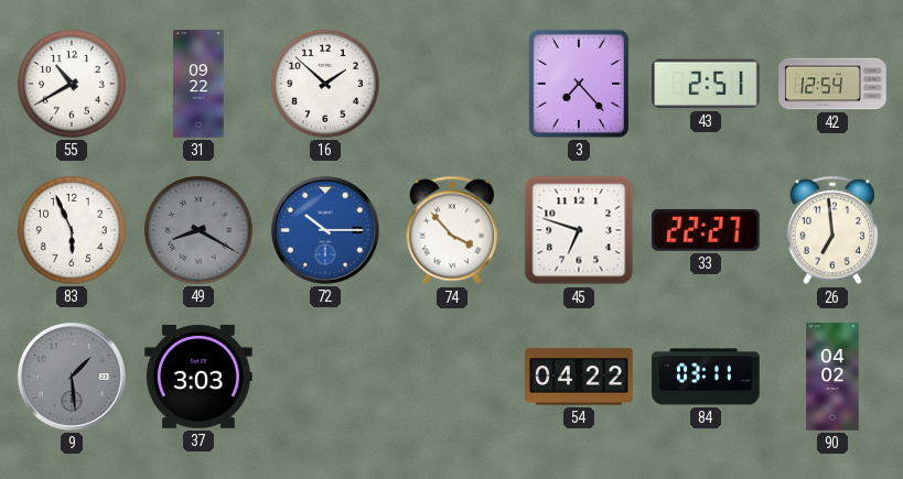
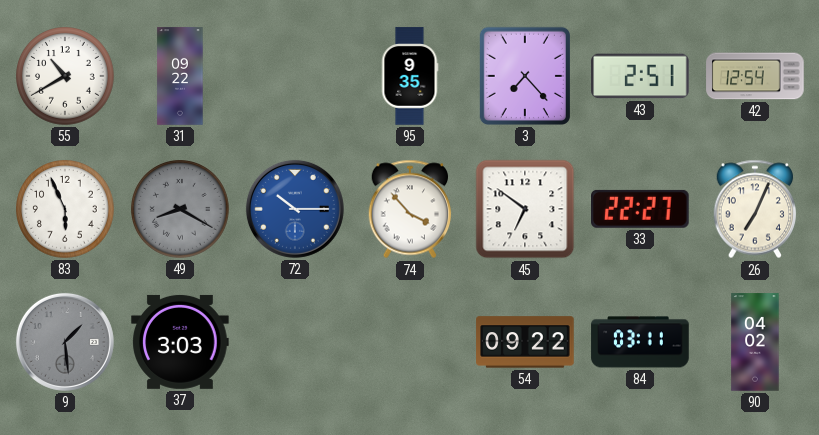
16: 1:52 -> none (326, 85)
95: none -> 9:35 (410, 76)
45: 6:48 -> 6:51 (525, 209)
26: 6:59 -> 7:04 (755, 209)
54: 04:22 -> 09:22 (525, 342)
